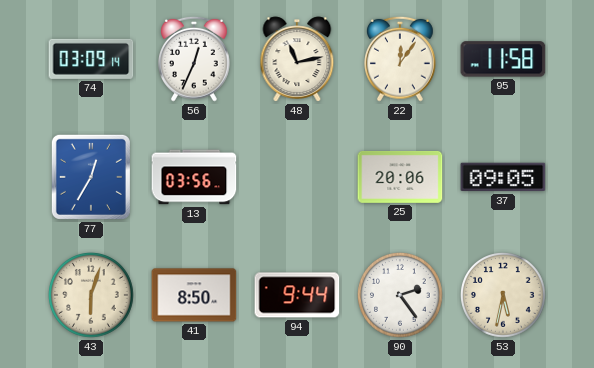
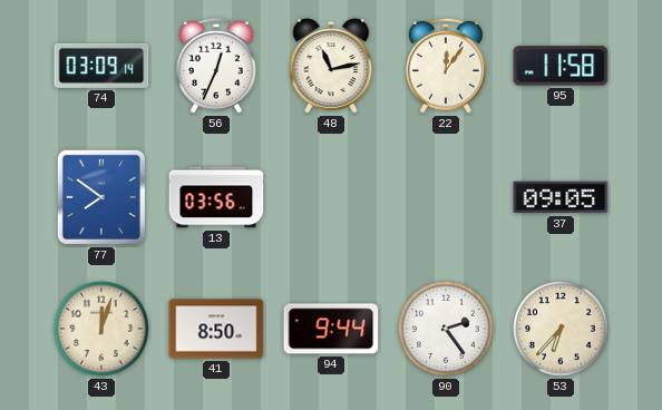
77: 12:35 -> 7:51 (101, 197)
25: 20:06 -> none (400, 177)
43: 6:03 -> 12:03 (103, 330)
53: 5:32 -> 6:37 (562, 330)
